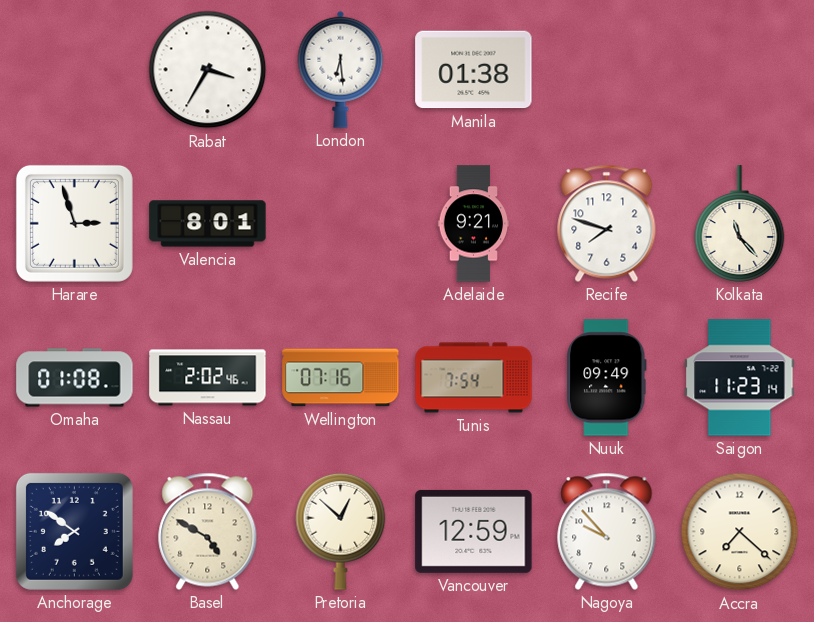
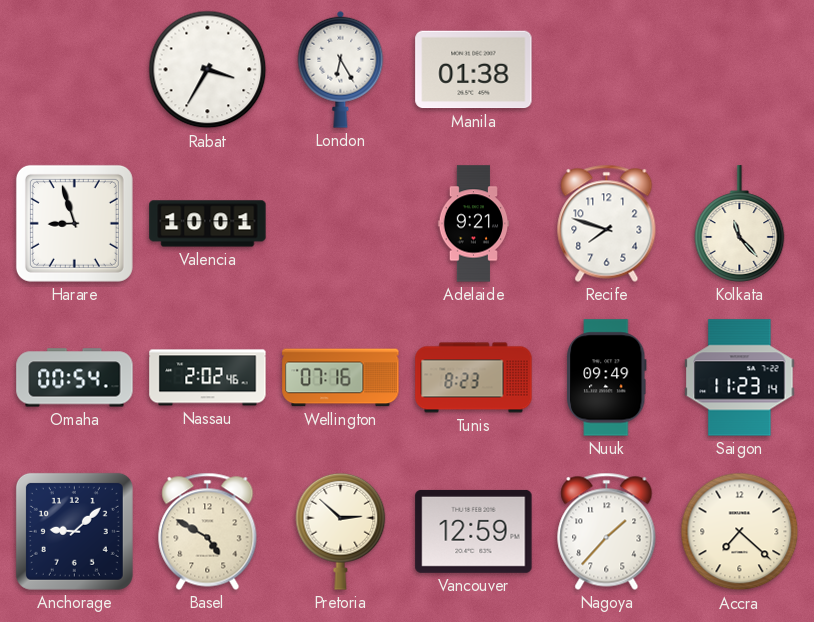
London: 6:29 -> 6:25 (341, 69)
Harare: 2:57 -> 8:57 (74, 223)
Valencia: 8:01 -> 10:01 (208, 224)
Omaha: 01:08 -> 00:54 (75, 378)
Tunis: 7:54 -> 8:23 (474, 378)
Anchorage: 7:51 -> 9:08 (74, 531)
Pretoria: 12:52 -> 2:52 (341, 531)
Nagoya: 9:53 -> 1:37 (607, 531)
